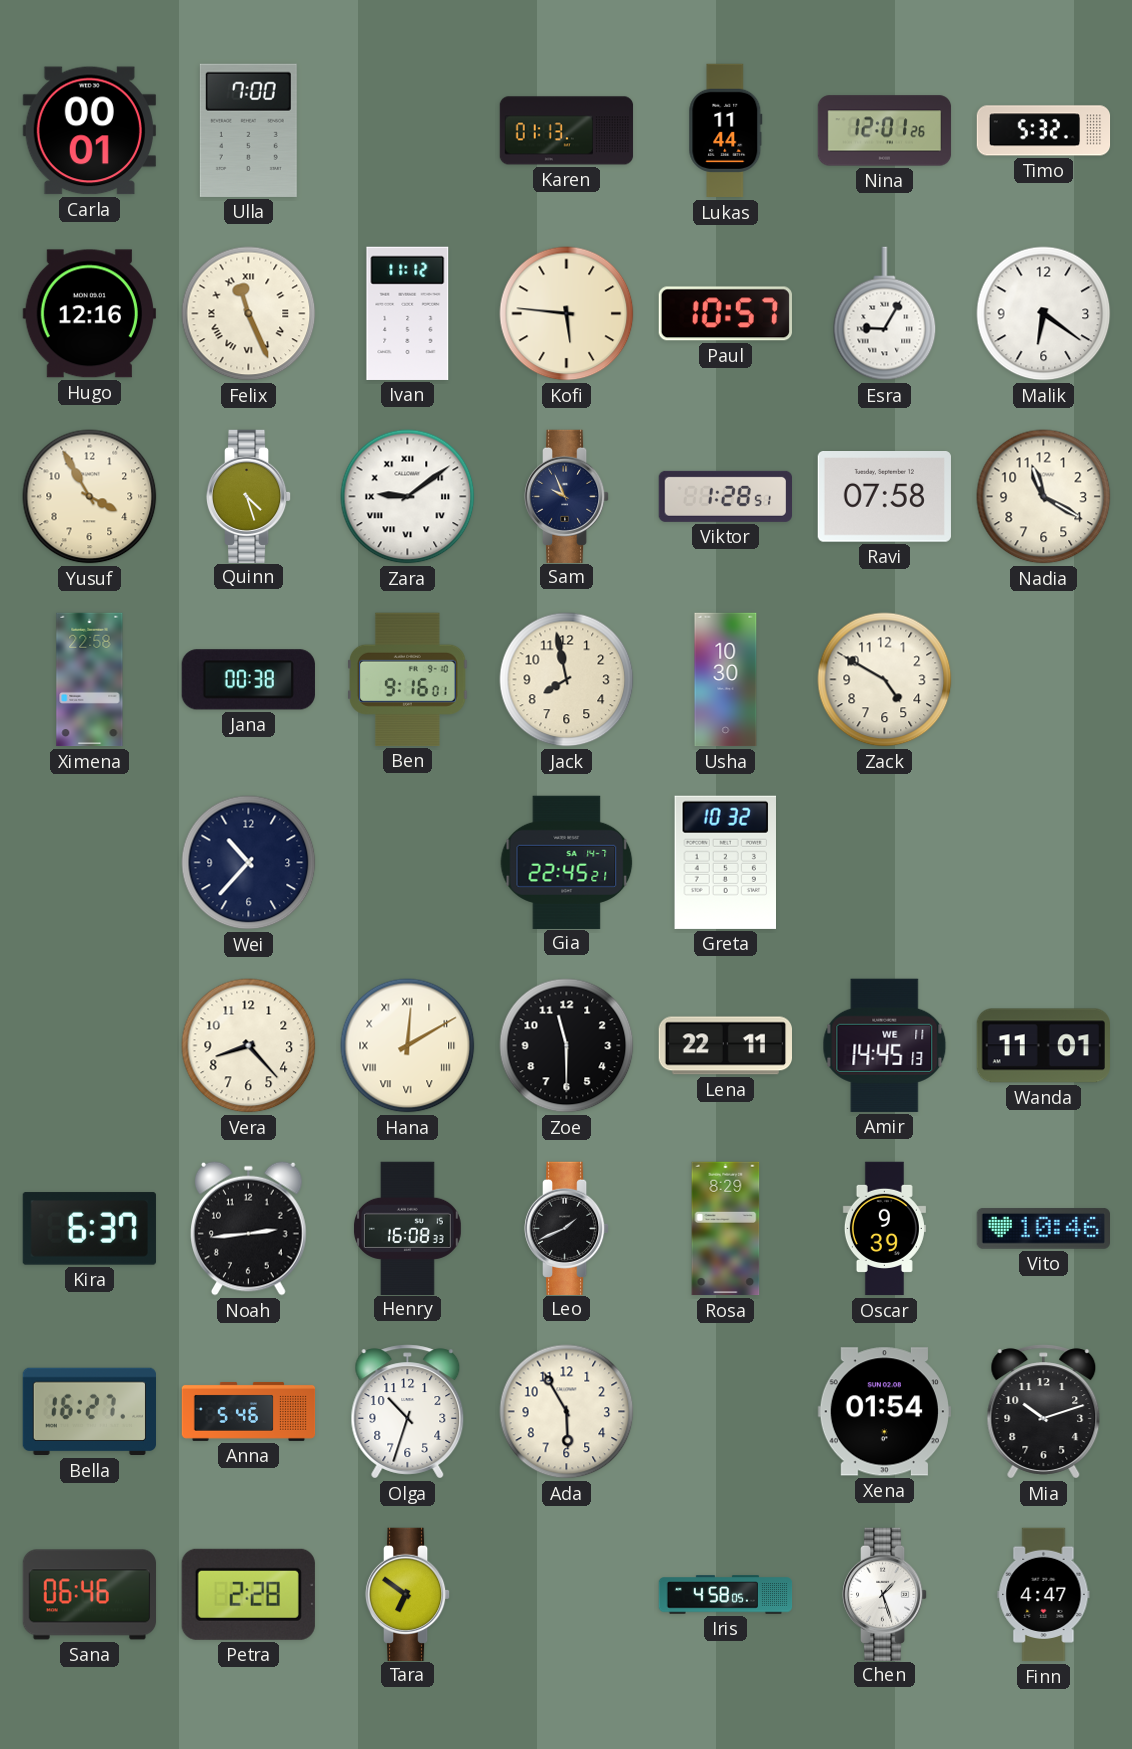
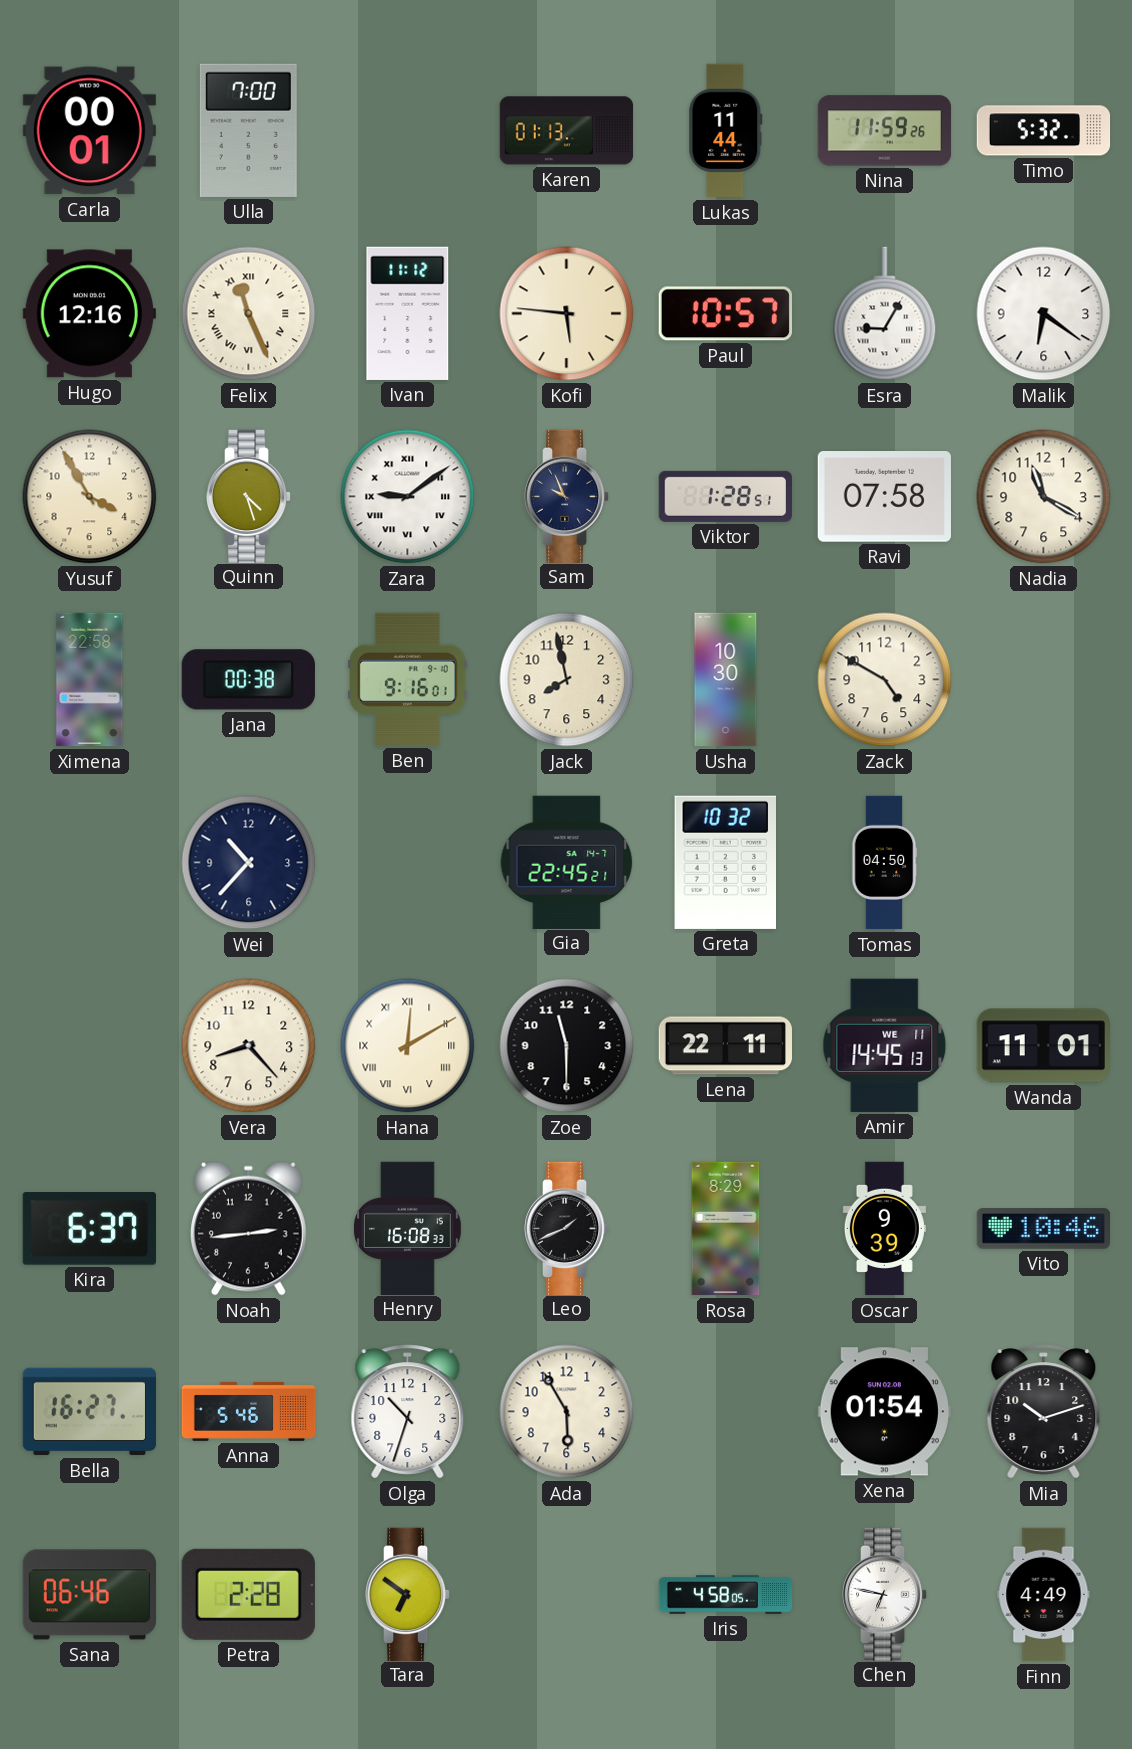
Nina: 12:01 -> 11:59 (885, 131)
Tomas: none -> 04:50 (884, 863)
Chen: 1:27 -> 6:47 (885, 1594)
Finn: 4:47 -> 4:49 (1044, 1595)
